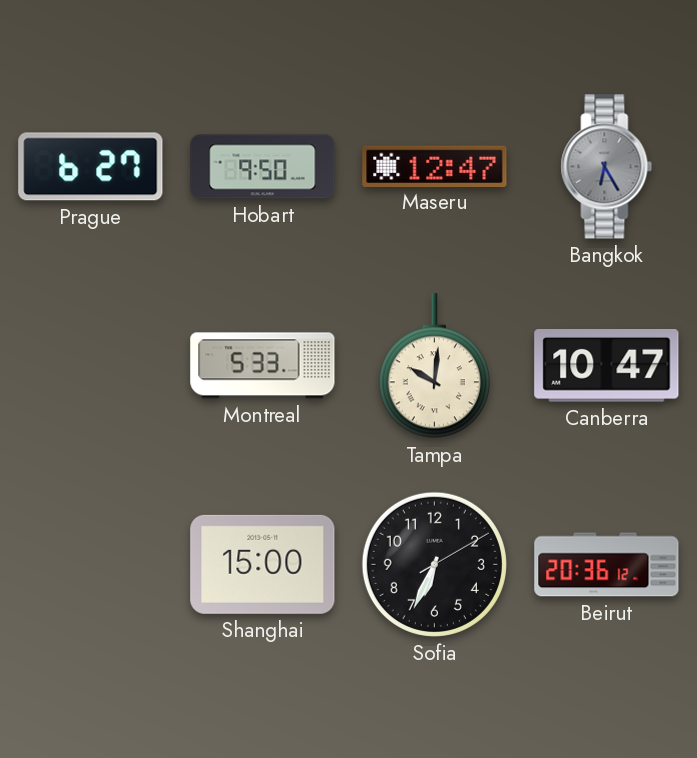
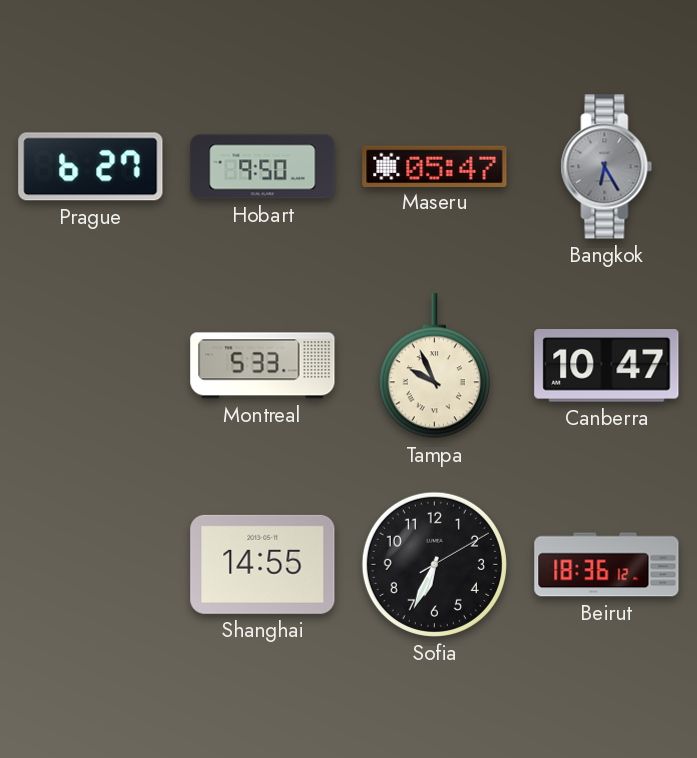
Maseru: 12:47 -> 05:47 (435, 166)
Tampa: 10:01 -> 9:56 (434, 366)
Shanghai: 15:00 -> 14:55 (263, 564)
Beirut: 20:36 -> 18:36 (607, 565)
